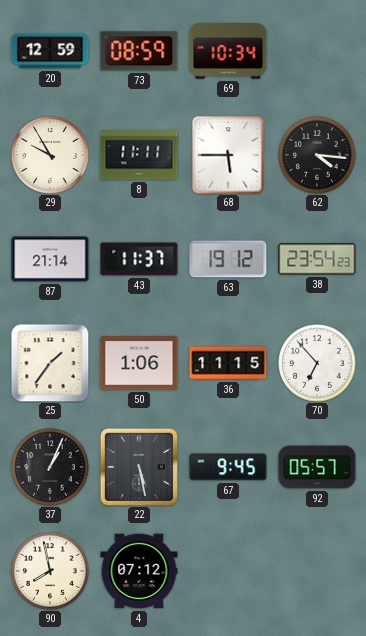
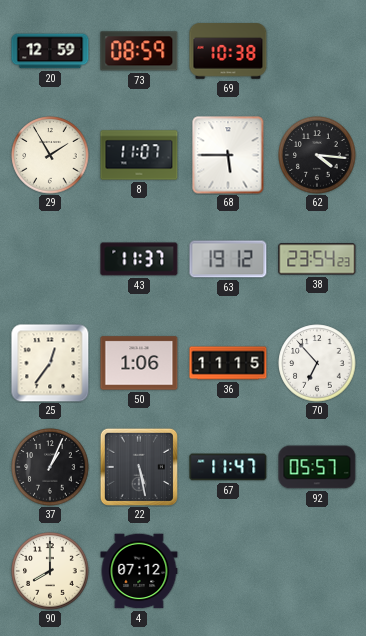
69: 10:34 -> 10:38 (228, 51)
29: 9:55 -> 1:55 (50, 155)
8: 11:11 -> 11:07 (139, 155)
87: 21:14 -> none (50, 259)
25: 1:36 -> 12:36 (50, 363)
67: 9:45 -> 11:47 (228, 467)
90: 7:58 -> 8:00 (50, 571)
